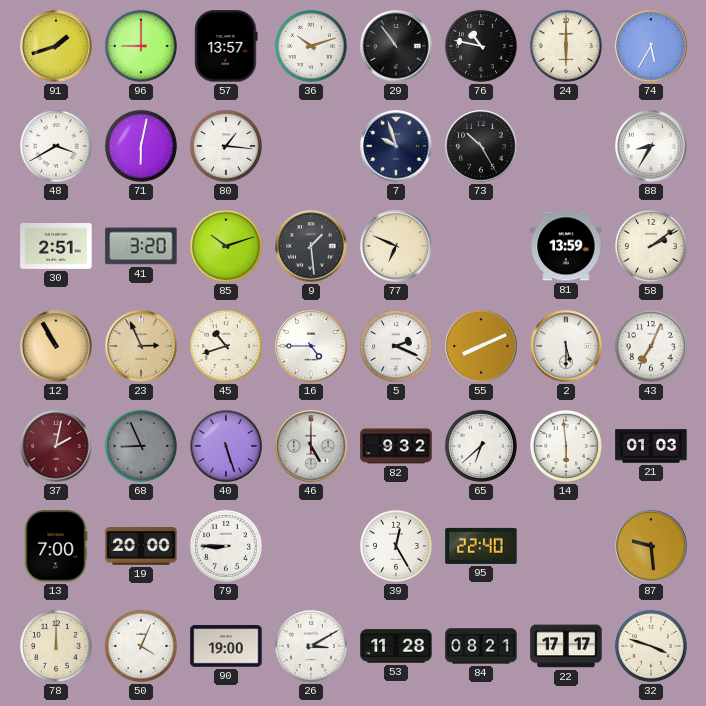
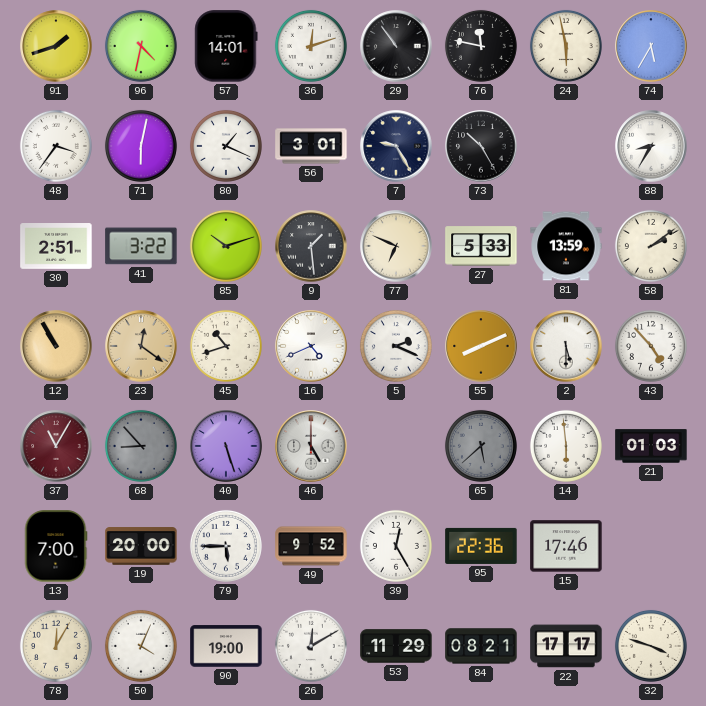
96: 9:00 -> 4:32 (141, 46)
57: 13:57 -> 14:01 (226, 46)
36: 10:12 -> 12:12 (311, 46)
76: 10:47 -> 11:47 (481, 46)
24: 6:00 -> 5:58 (566, 46)
48: 3:40 -> 3:36 (56, 146)
80: 1:16 -> 1:19 (226, 146)
56: none -> 3:01 (311, 146)
7: 9:57 -> 9:25 (396, 146)
41: 3:20 -> 3:22 (141, 246)
27: none -> 5:33 (481, 246)
23: 2:56 -> 12:21 (141, 346)
16: 4:45 -> 4:41 (311, 346)
43: 7:04 -> 4:53 (651, 346)
37: 2:02 -> 11:05 (56, 446)
68: 8:56 -> 8:53 (141, 446)
82: 9:32 -> none (396, 446)
65: 6:38 -> 5:38 (481, 446)
65 dial: white -> grey (481, 446)
79: 8:45 -> 5:45 (226, 546)
49: none -> 9:52 (311, 546)
95: 22:40 -> 22:36 (481, 546)
15: none -> 17:46 (566, 546)
87: 9:29 -> none (651, 546)
78: 12:00 -> 12:05 (56, 646)
26: 3:10 -> 12:10 (311, 646)
53: 11:28 -> 11:29 (396, 646)
